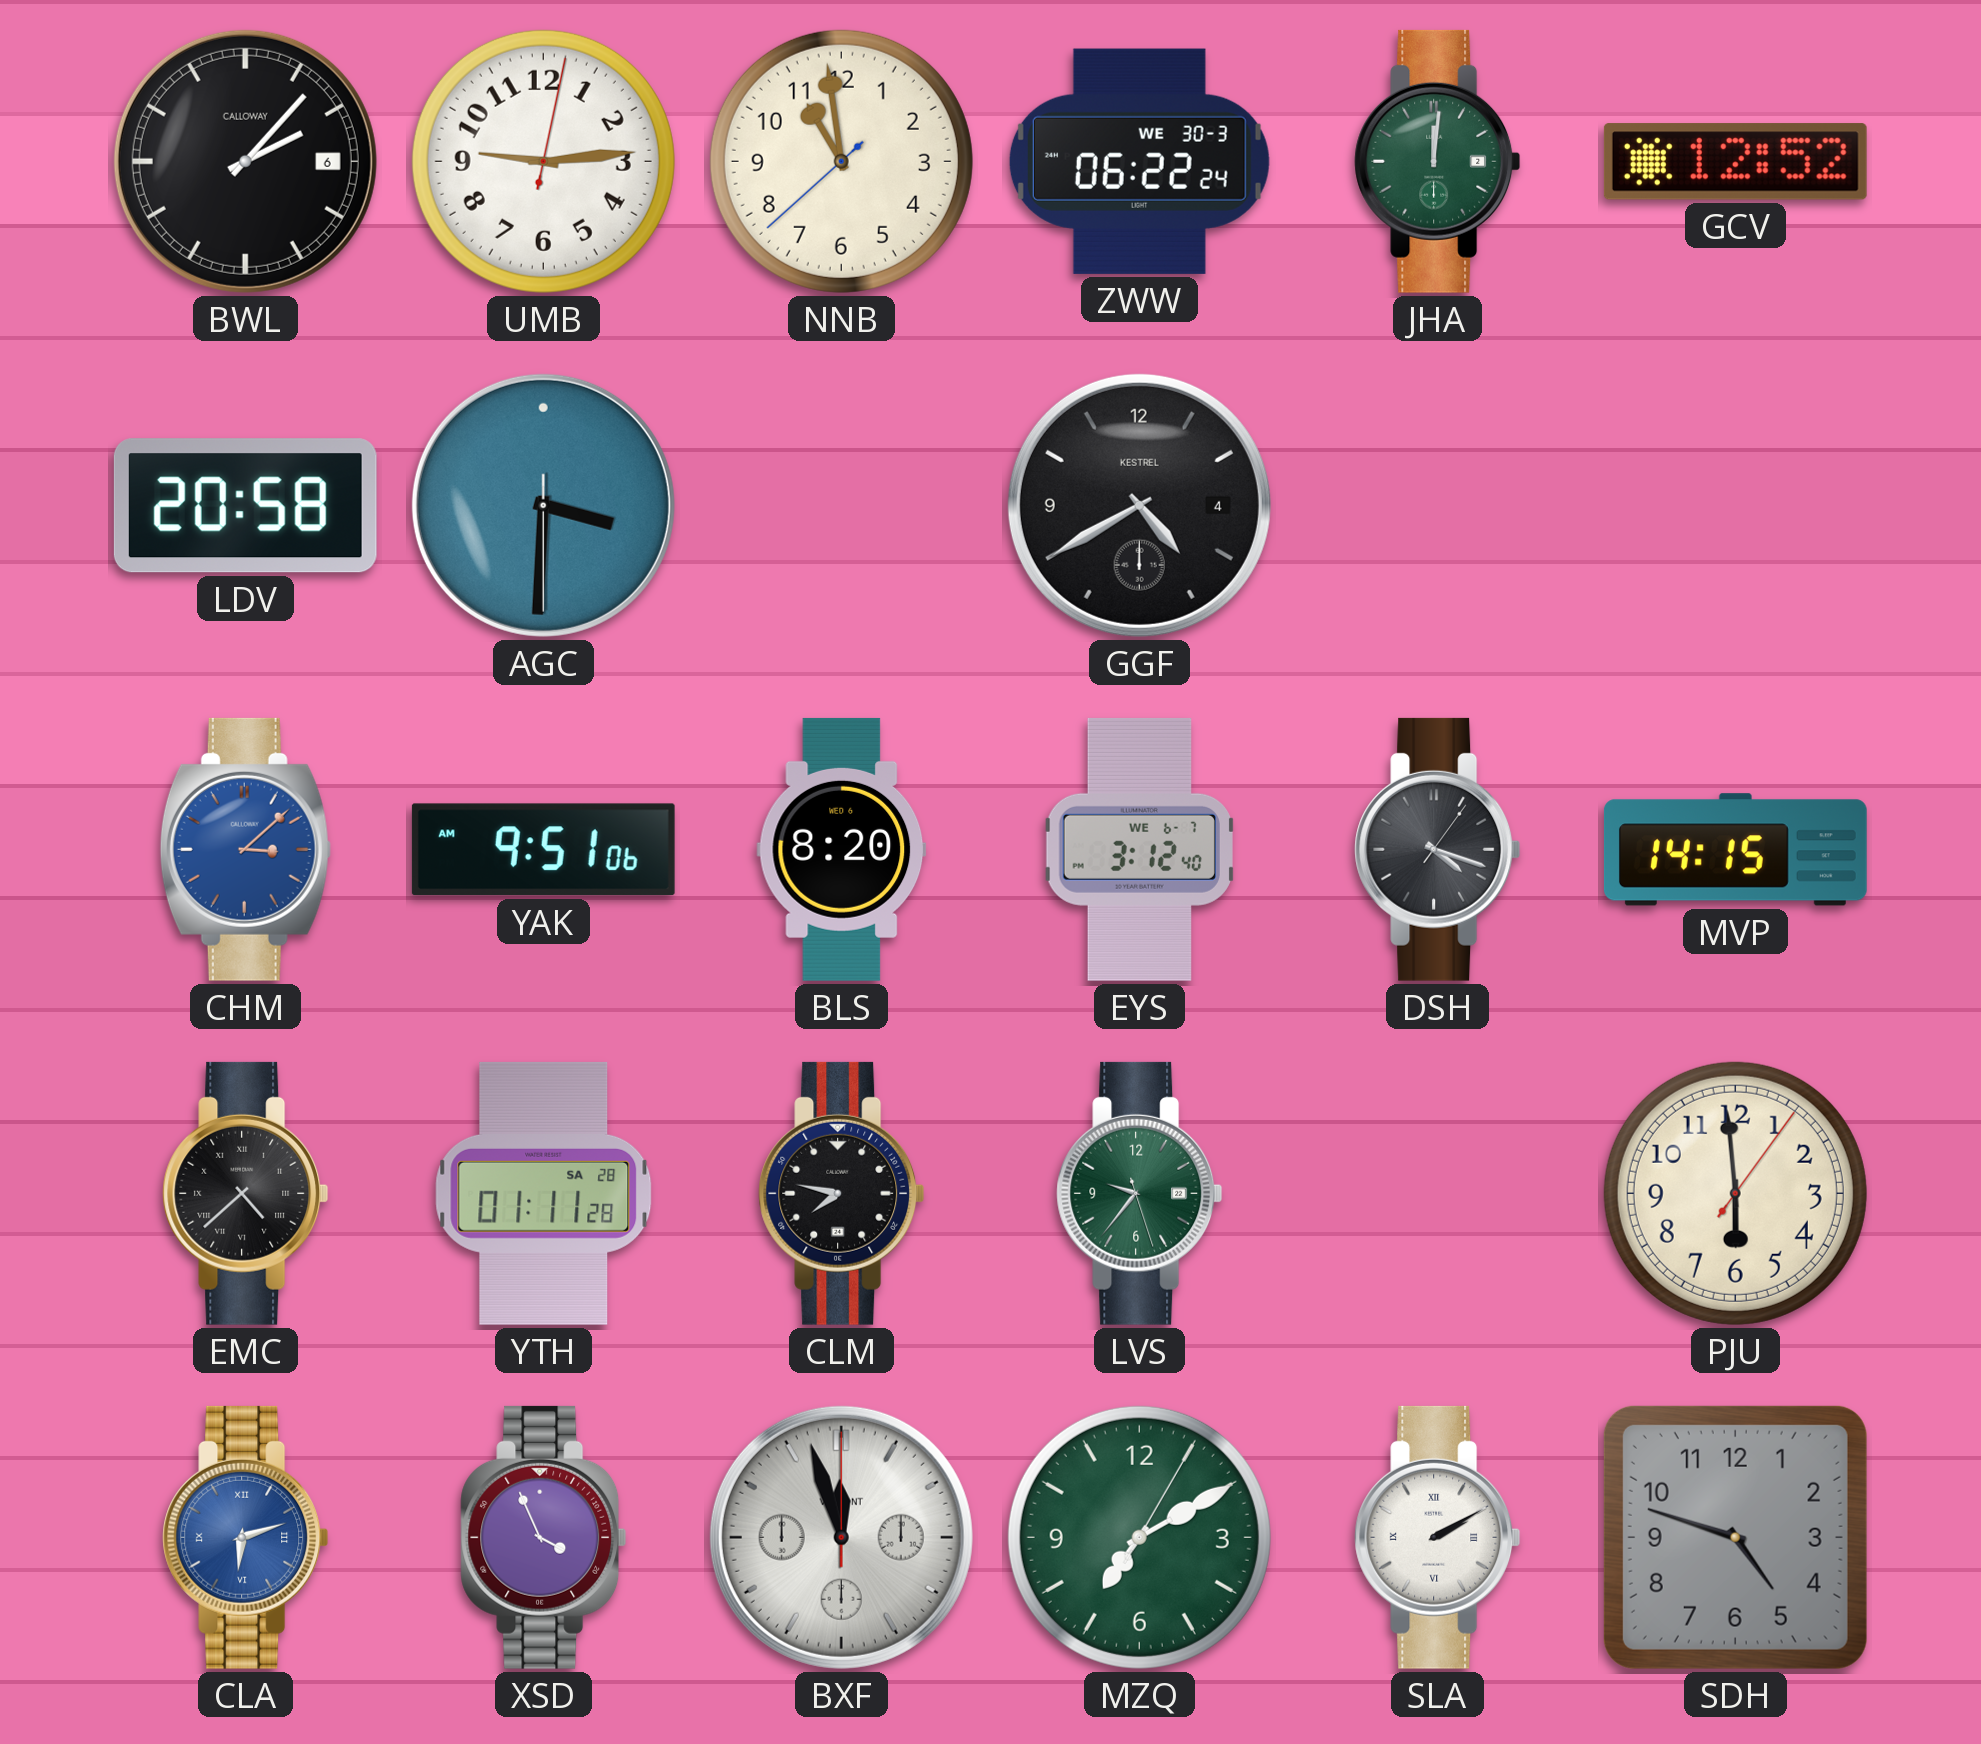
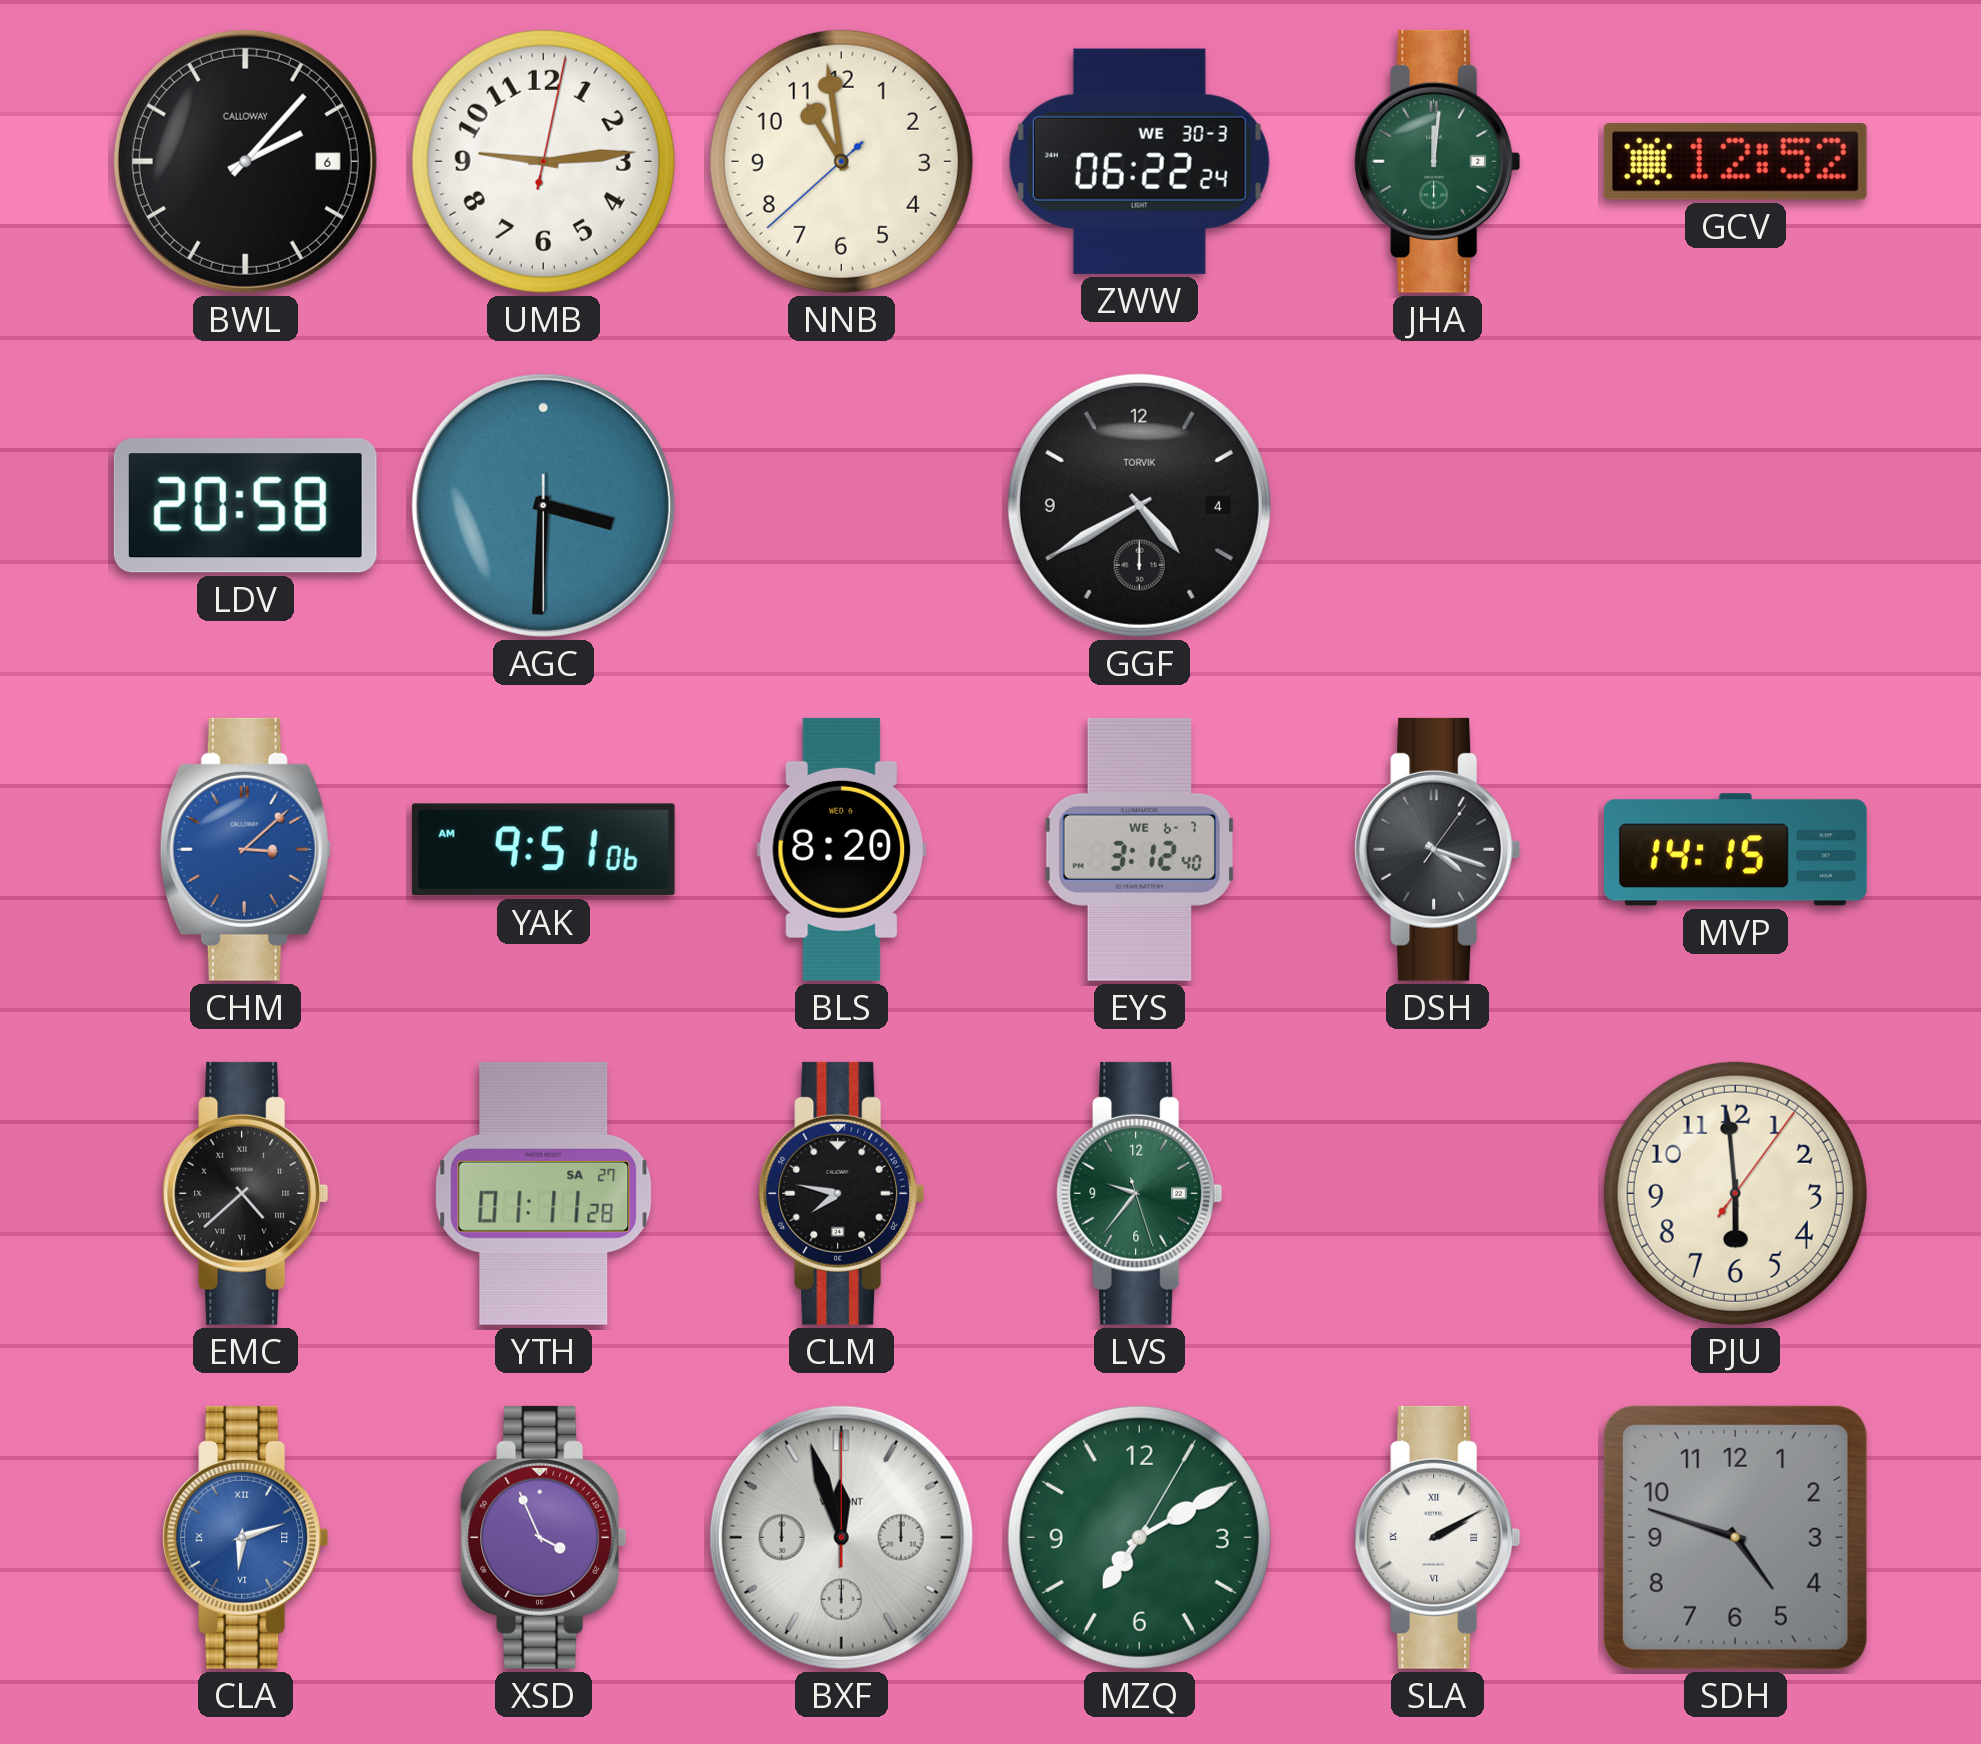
GGF brand: KESTREL -> TORVIK (1139, 505)
YTH date: SA 28 -> SA 27 (544, 1193)
